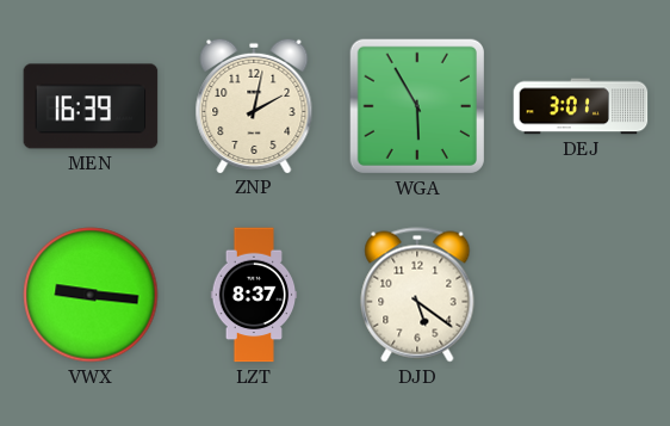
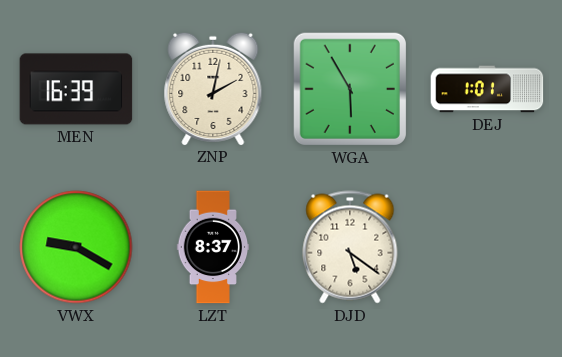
DEJ: 3:01 -> 1:01 (487, 89)
VWX: 9:16 -> 9:20 (76, 247)
